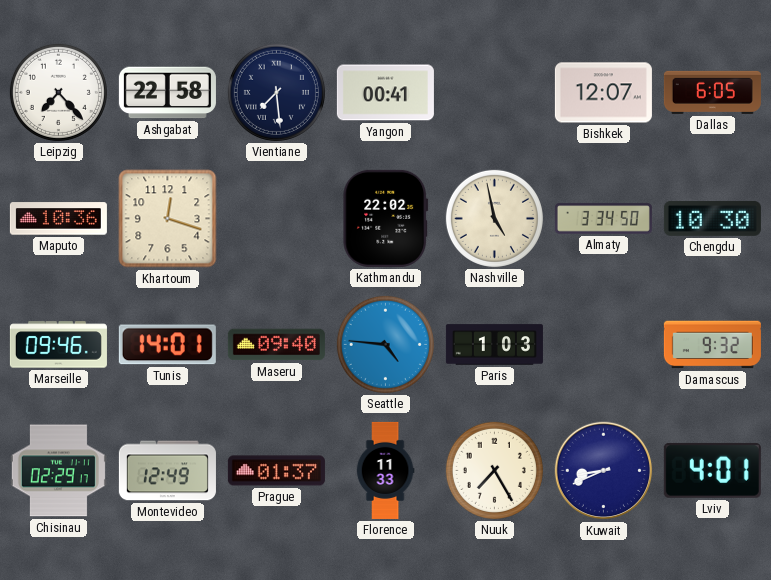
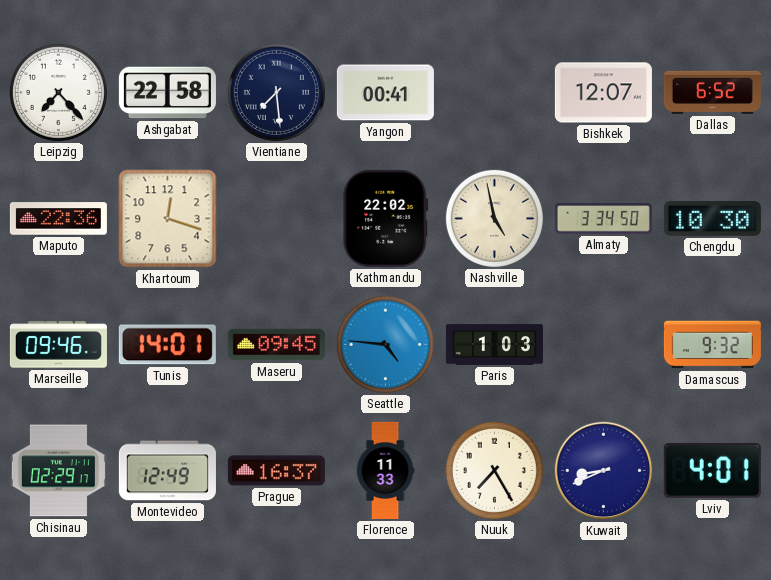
Dallas: 6:05 -> 6:52 (712, 92)
Maputo: 10:36 -> 22:36 (58, 219)
Maseru: 09:40 -> 09:45 (276, 345)
Prague: 01:37 -> 16:37 (276, 471)
